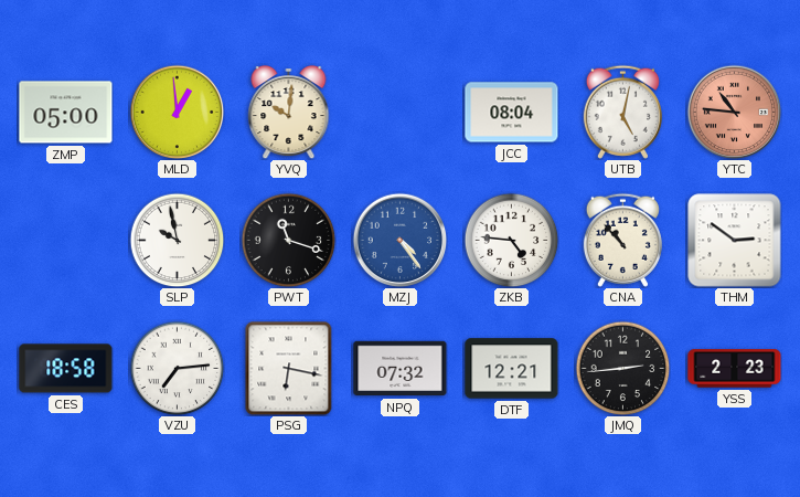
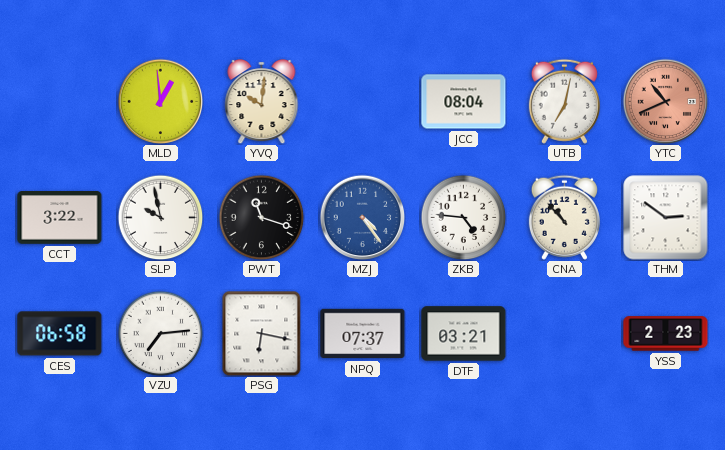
ZMP: 05:00 -> none (66, 113)
UTB: 5:02 -> 7:02 (564, 101)
YTC: 10:46 -> 10:41 (665, 101)
CCT: none -> 3:22 (60, 218)
CES: 18:58 -> 06:58 (60, 334)
NPQ: 07:32 -> 07:37 (363, 334)
DTF: 12:21 -> 03:21 (464, 334)
JMQ: 2:44 -> none (622, 368)
